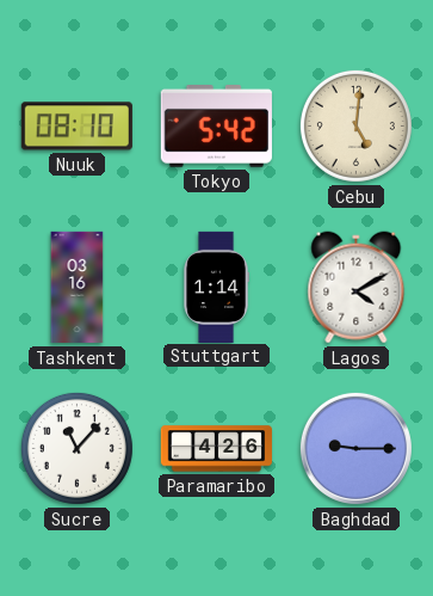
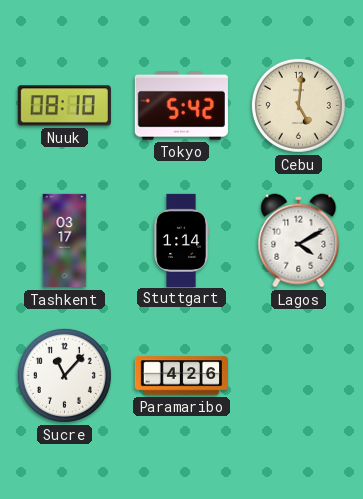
Tashkent: 03:16 -> 03:17 (65, 241)
Baghdad: 9:15 -> none (355, 448)
